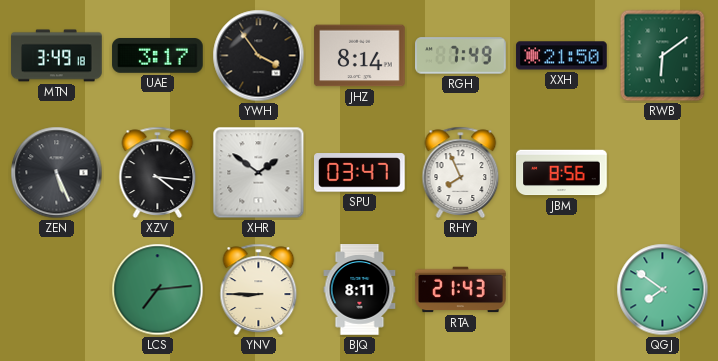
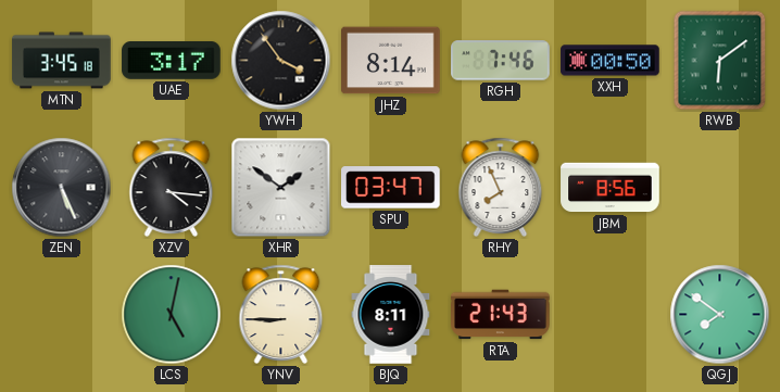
MTN: 3:49 -> 3:45 (62, 61)
RGH: 7:49 -> 7:46 (501, 61)
XXH: 21:50 -> 00:50 (611, 61)
LCS: 7:14 -> 5:02 (172, 315)
